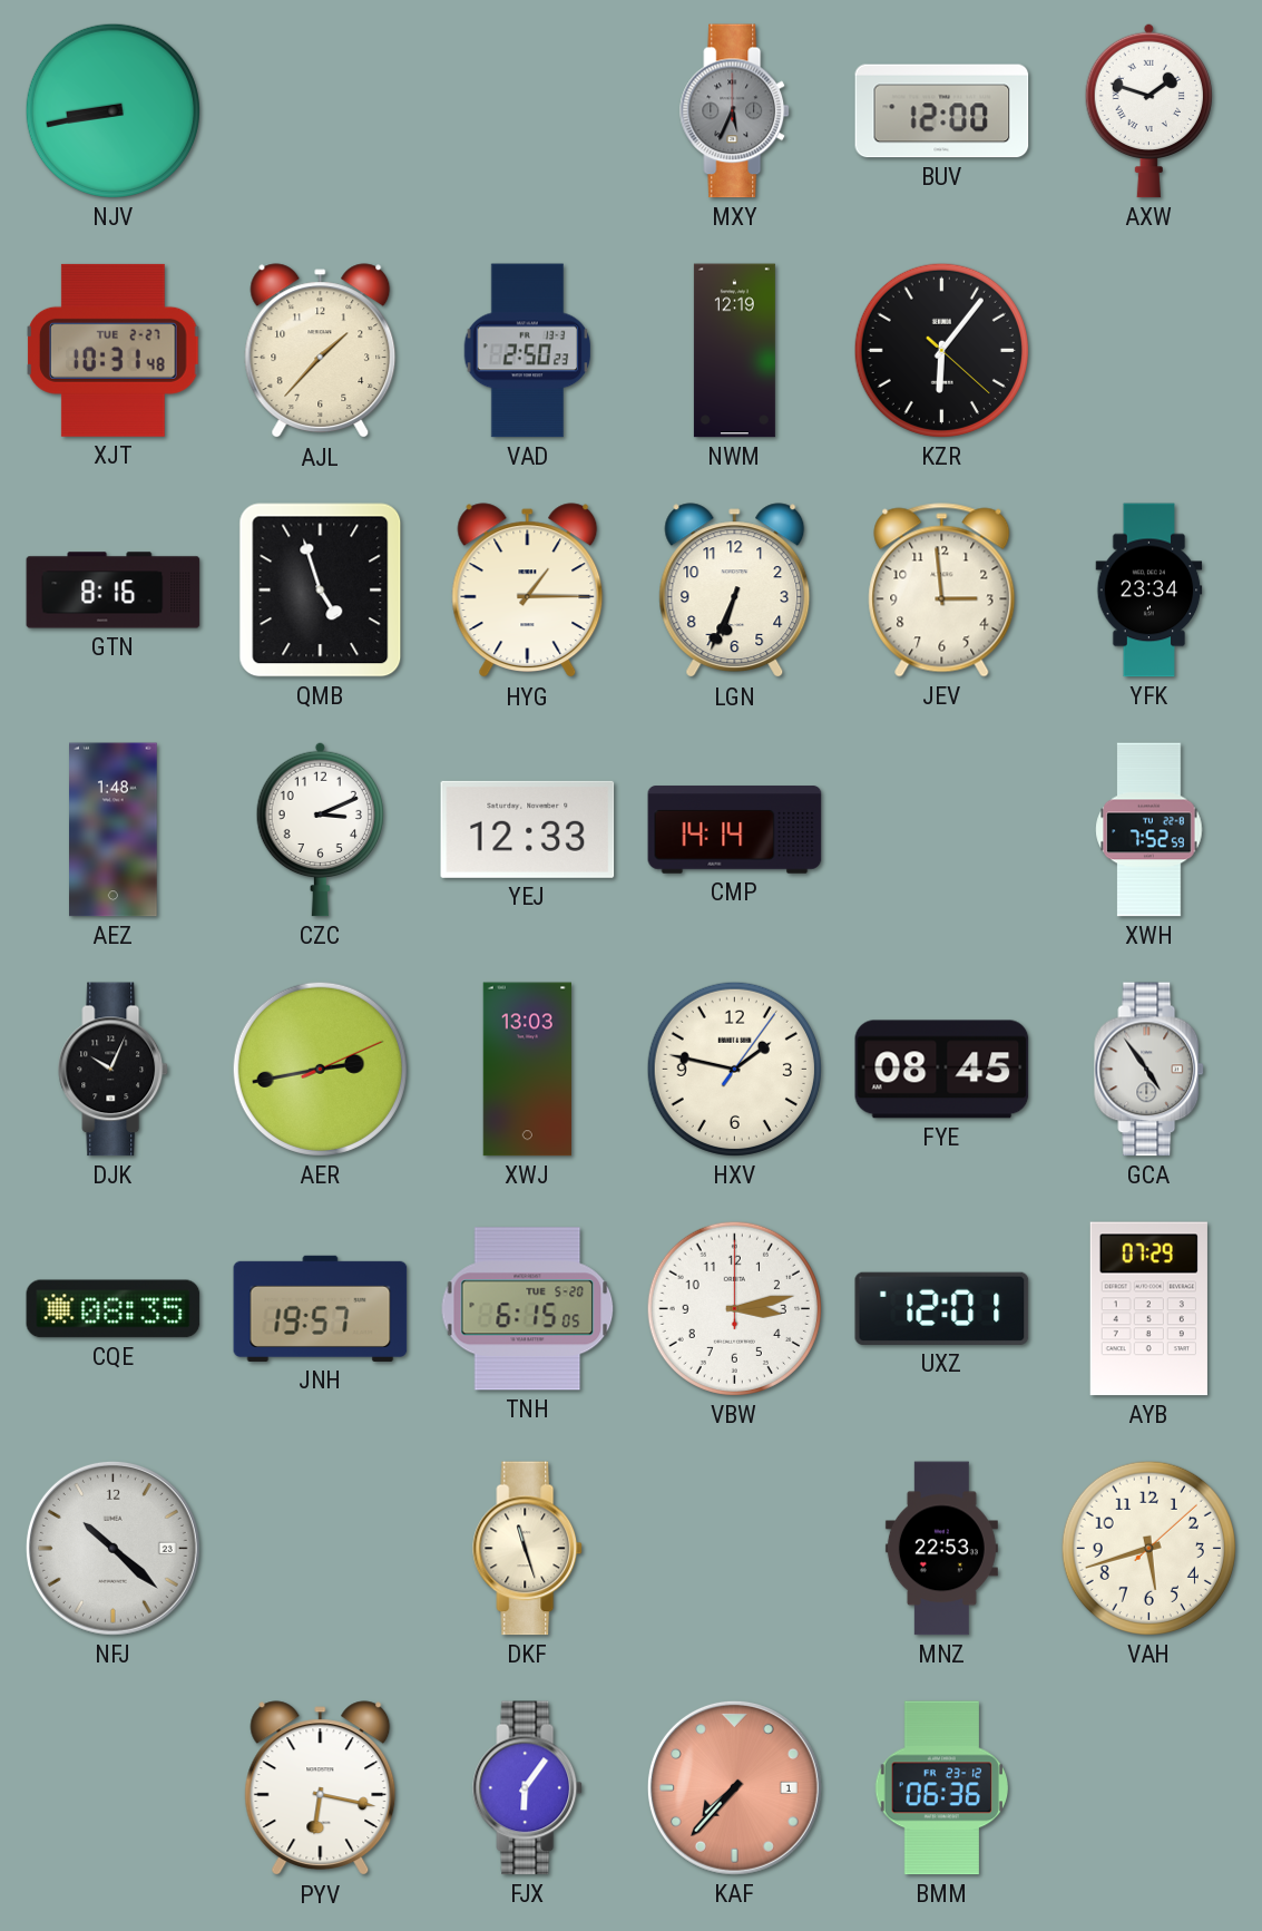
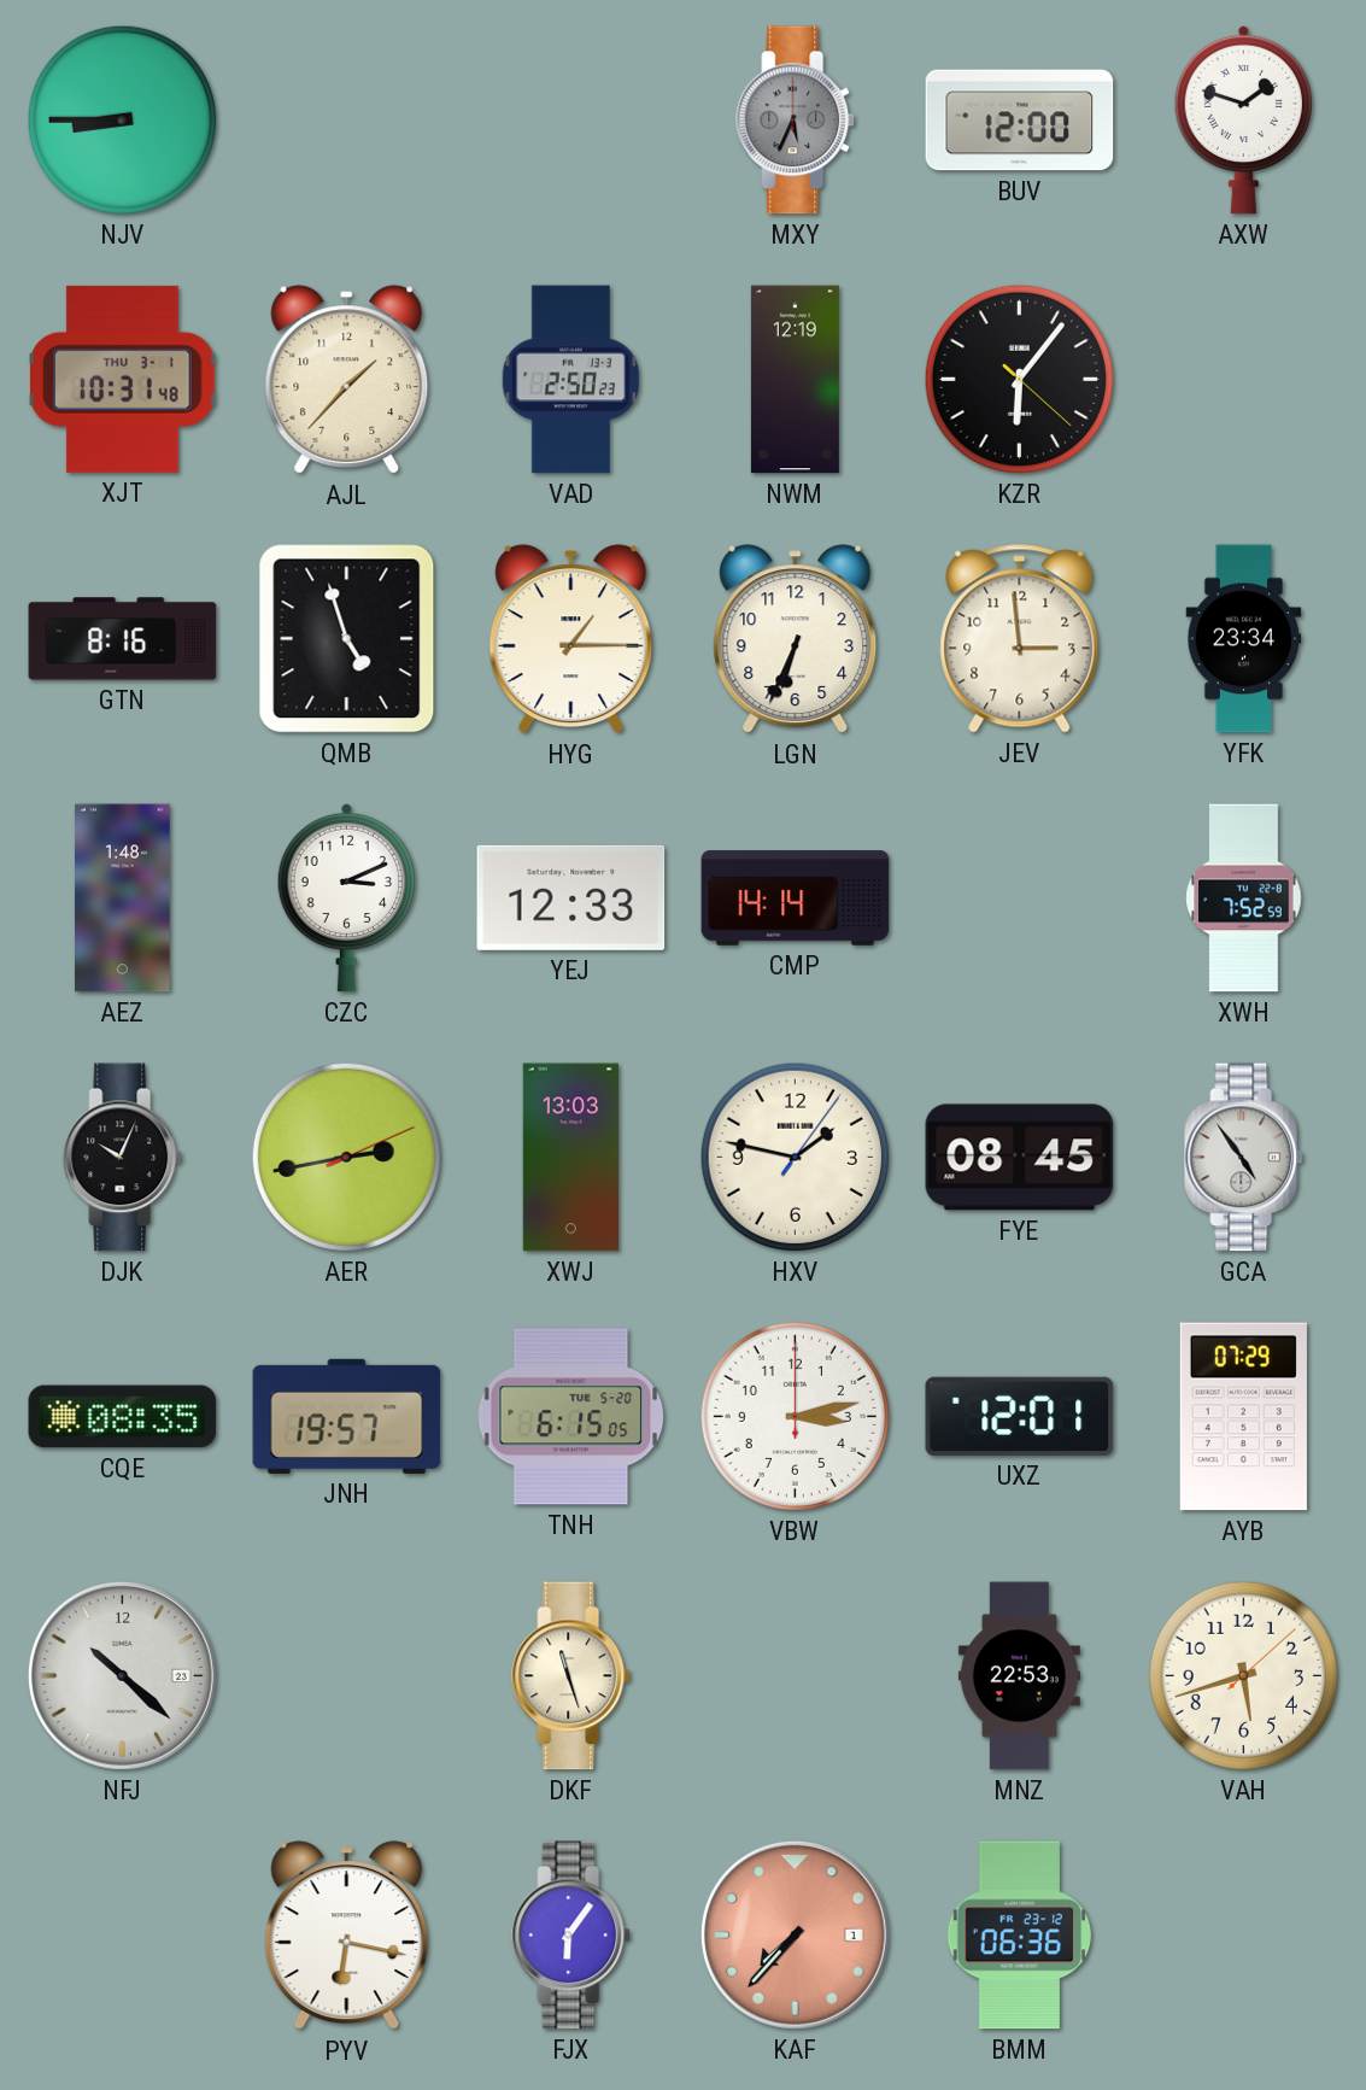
NJV: 8:43 -> 8:45 (122, 119)
XJT date: TUE 2-27 -> THU 3-1 (123, 379)
